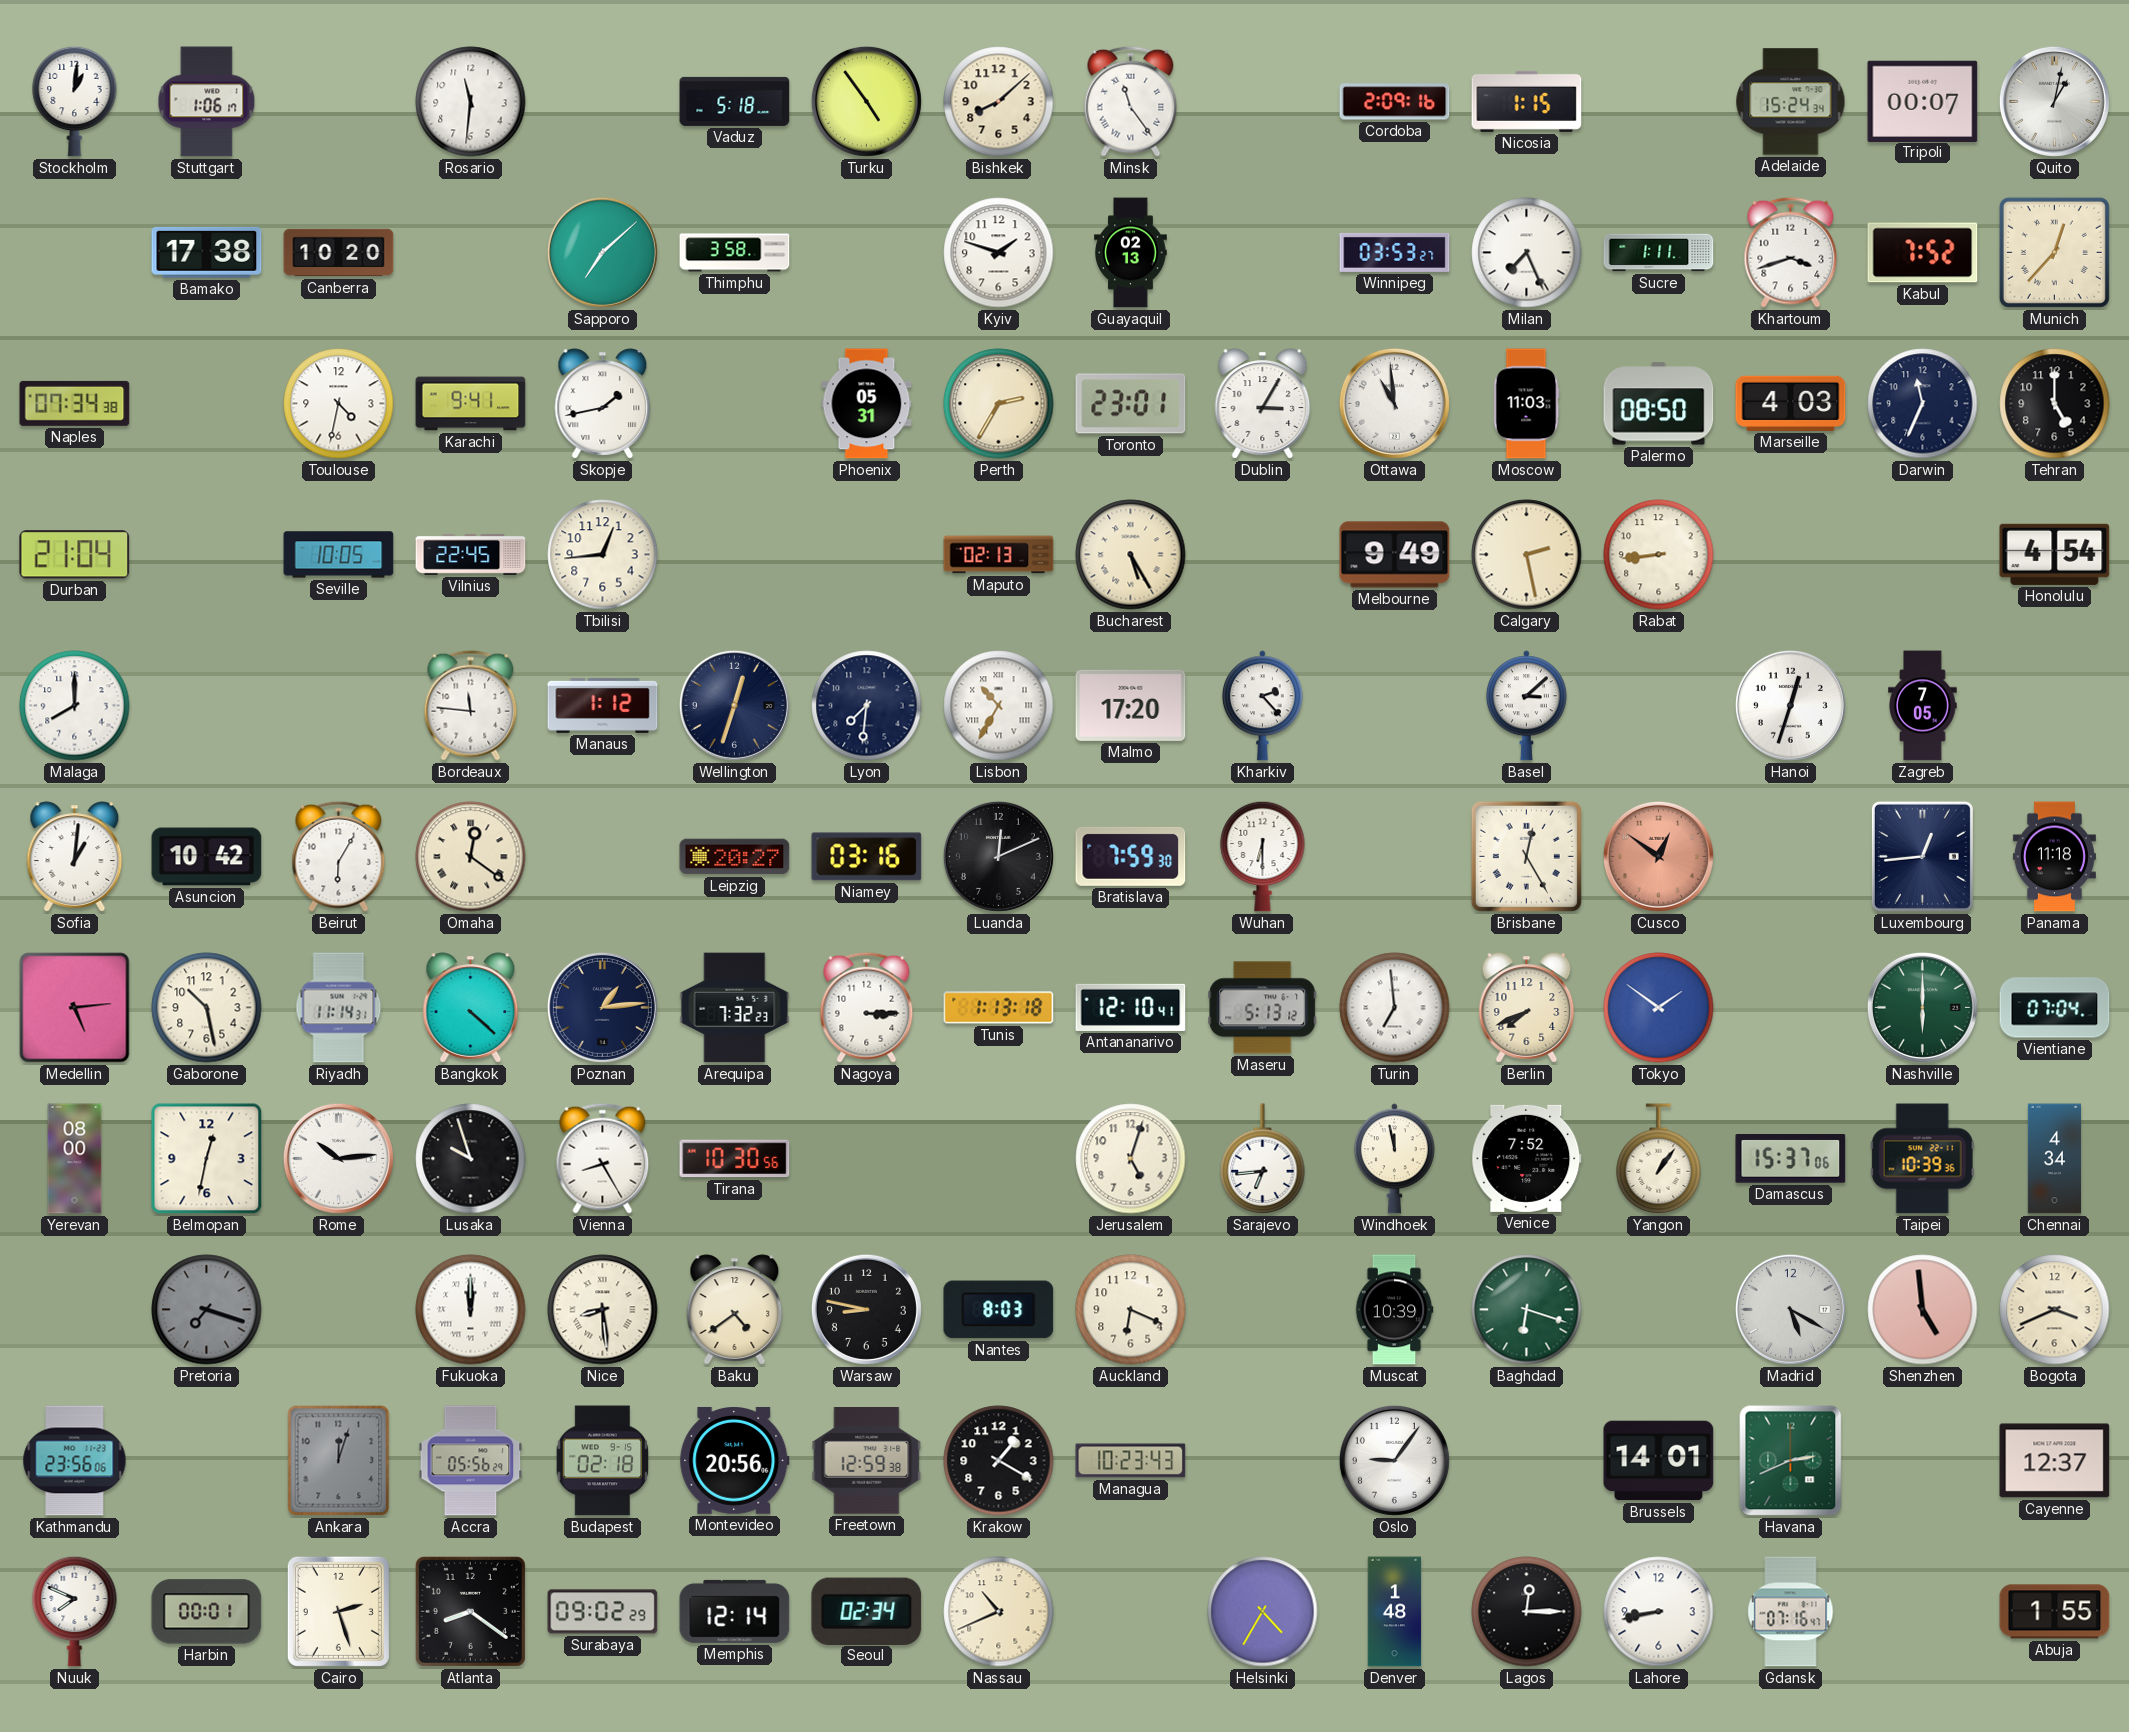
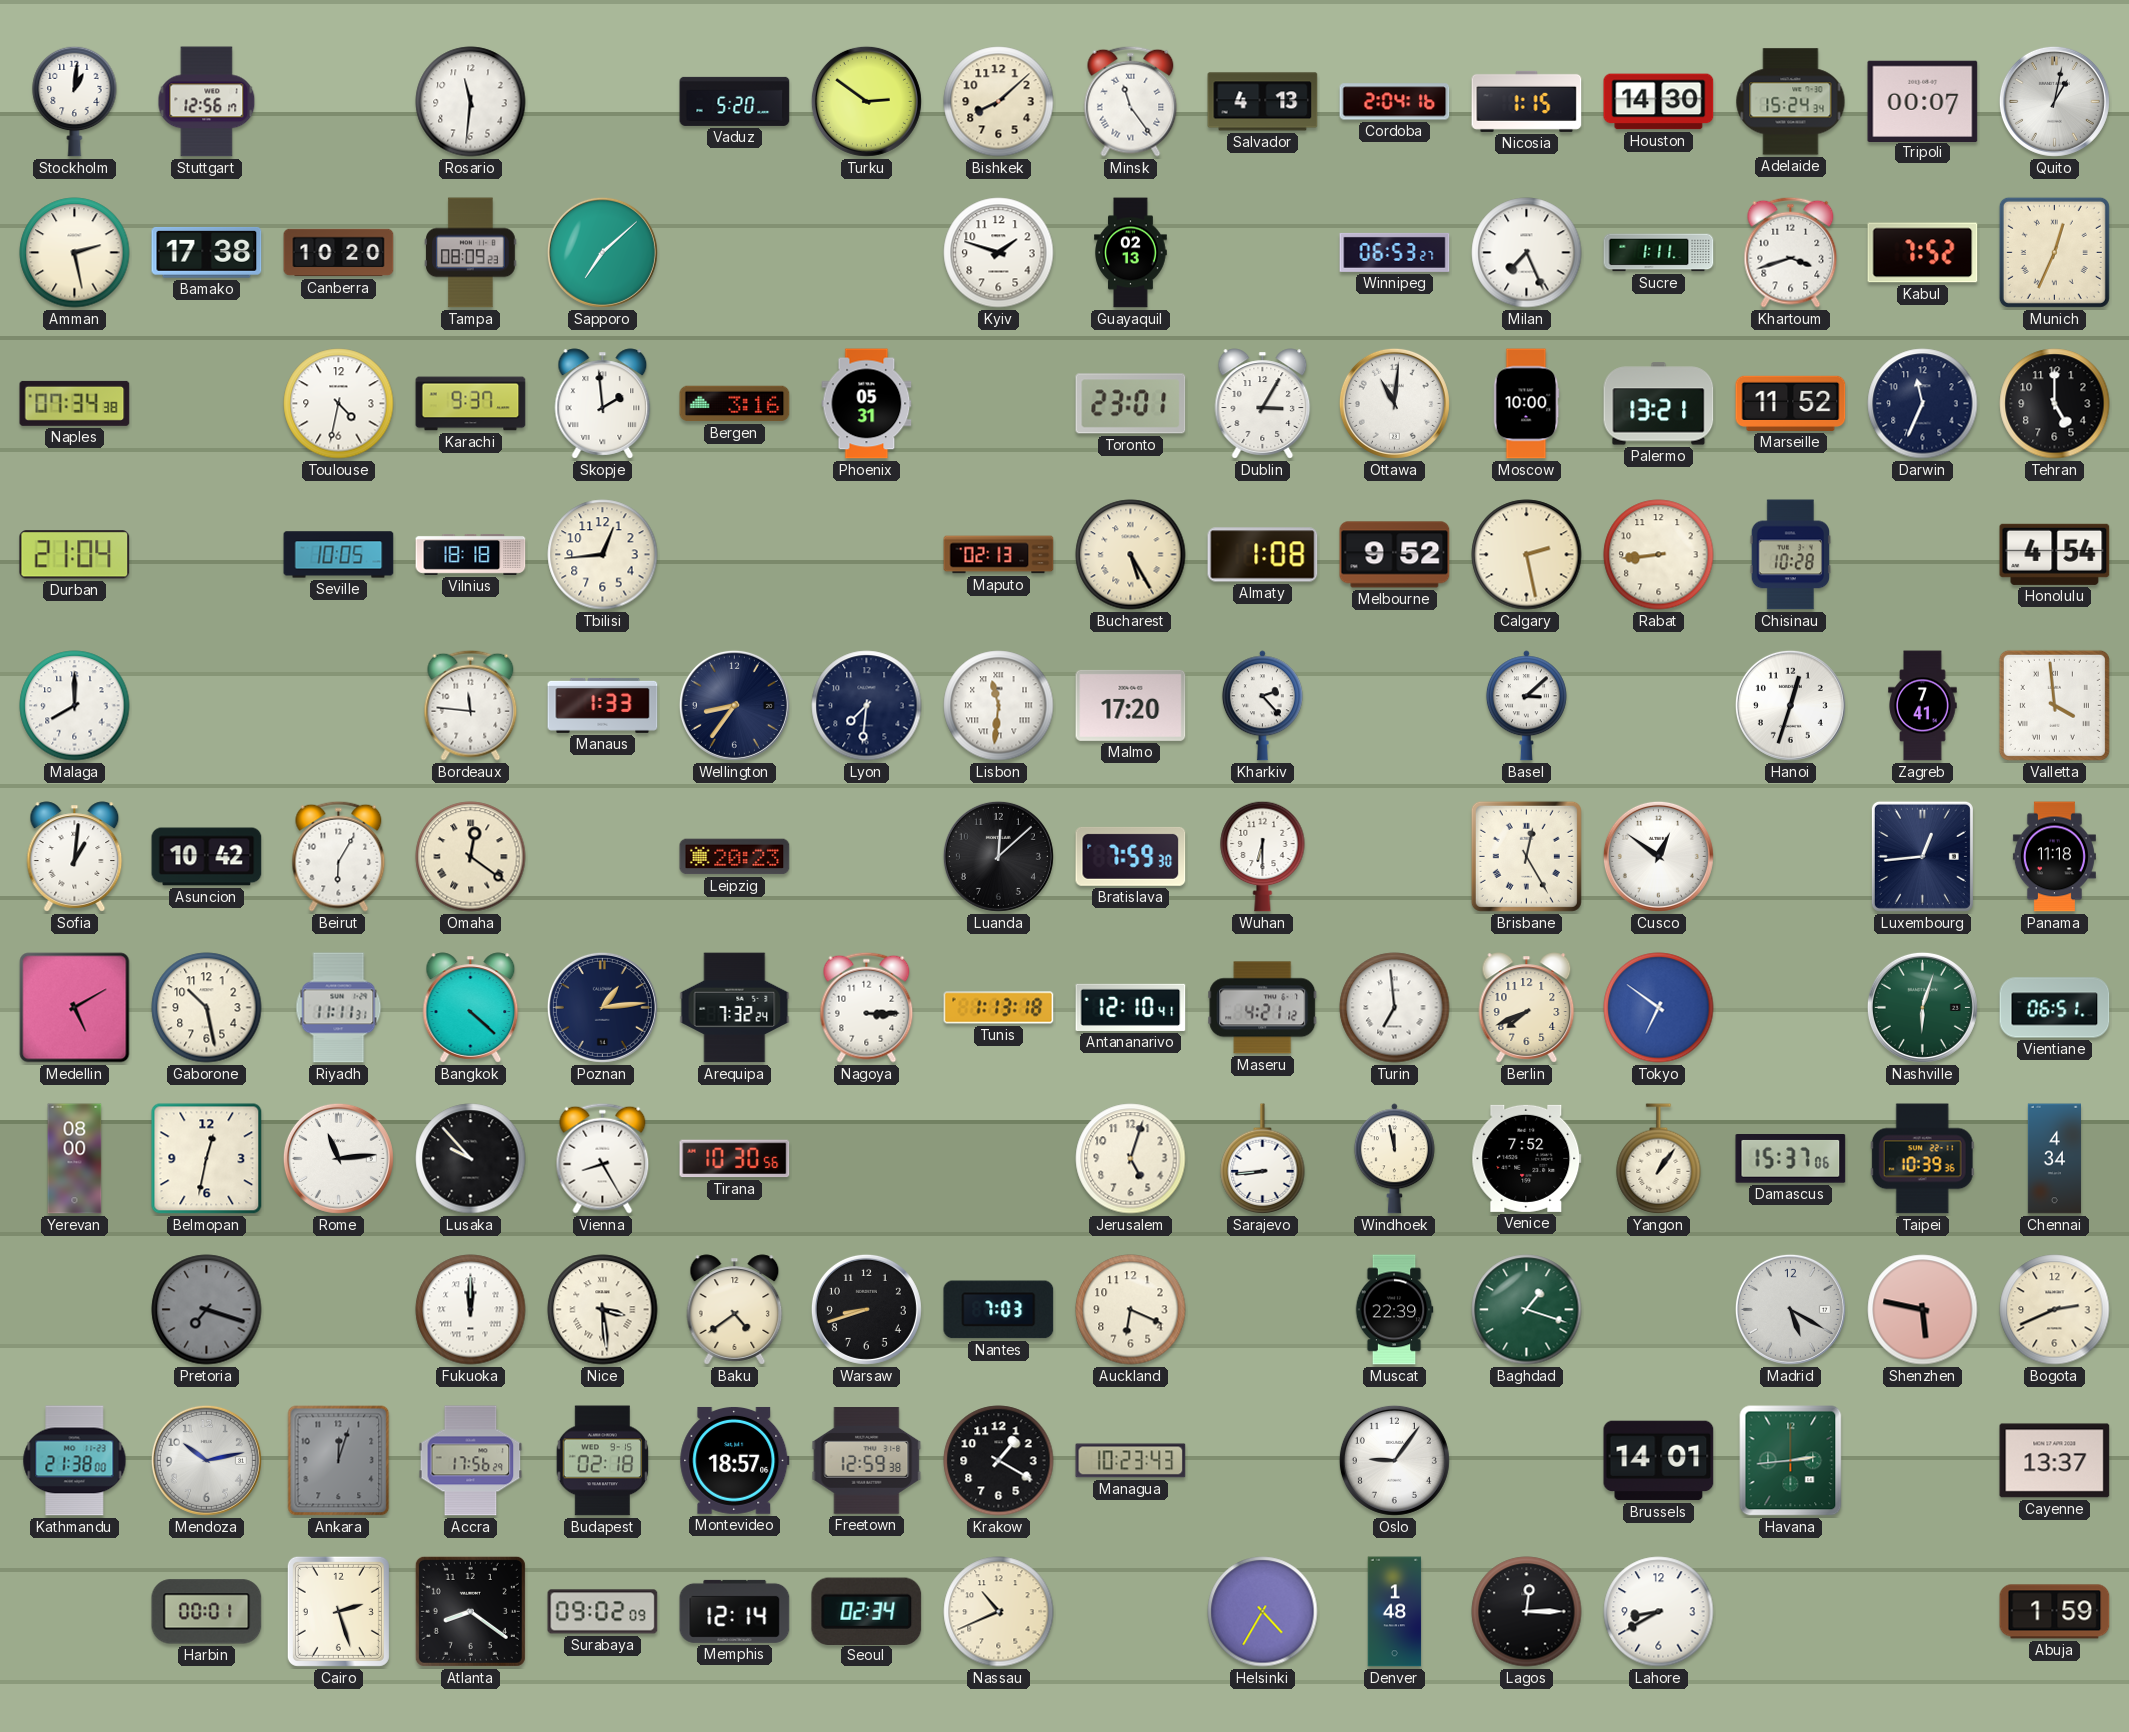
Stuttgart: 1:06 -> 12:56 (207, 102)
Vaduz: 5:18 -> 5:20 (735, 101)
Turku: 4:54 -> 2:51 (866, 101)
Salvador: none -> 4:13 (1263, 102)
Cordoba: 2:09 -> 2:04 (1395, 102)
Houston: none -> 14:30 (1659, 102)
Amman: none -> 2:28 (75, 253)
Tampa: none -> 08:09 (471, 253)
Thimphu: 3:58 -> none (735, 253)
Winnipeg: 03:53 -> 06:53 (1395, 252)
Munich: 12:37 -> 12:34 (2054, 252)
Karachi: 9:41 -> 9:37 (471, 404)
Skopje: 1:43 -> 1:59 (603, 404)
Bergen: none -> 3:16 (735, 404)
Perth: 2:35 -> none (999, 404)
Ottawa: 10:59 -> 11:01 (1394, 403)
Moscow: 11:03 -> 10:00 (1526, 404)
Palermo: 08:50 -> 13:21 (1659, 404)
Marseille: 4:03 -> 11:52 (1791, 403)
Vilnius: 22:45 -> 18:18 (471, 554)
Almaty: none -> 1:08 (1263, 555)
Melbourne: 9:49 -> 9:52 (1395, 555)
Chisinau: none -> 10:28 (1790, 555)
Manaus: 1:12 -> 1:33 (603, 705)
Wellington: 12:33 -> 8:36 (734, 705)
Lisbon: 10:35 -> 11:31 (999, 706)
Zagreb: 7:05 -> 7:41 (1923, 706)
Valletta: none -> 3:59 (2054, 705)
Leipzig: 20:27 -> 20:23 (735, 857)
Niamey: 03:16 -> none (867, 857)
Luanda: 12:11 -> 12:08 (998, 856)
Cusco dial: salmon -> white (1658, 856)
Medellin: 5:14 -> 5:10 (75, 1008)
Riyadh: 11:14 -> 11:11 (339, 1008)
Arequipa: 7:32:23 -> 7:32:24 (735, 1008)
Maseru: 5:13 -> 4:21 (1263, 1008)
Tokyo: 1:51 -> 6:51 (1659, 1008)
Nashville: 6:00 -> 6:03 (1922, 1007)
Vientiane: 07:04 -> 06:51 (2055, 1008)
Rome: 10:14 -> 11:14 (338, 1158)
Lusaka: 9:57 -> 9:53 (471, 1159)
Sarajevo: 6:44 -> 8:44 (1263, 1159)
Nice: 8:29 -> 3:29 (603, 1310)
Warsaw: 8:47 -> 8:42 (866, 1309)
Nantes: 8:03 -> 7:03 (999, 1310)
Muscat: 10:39 -> 22:39 (1394, 1310)
Baghdad: 6:18 -> 1:18 (1527, 1310)
Shenzhen: 4:59 -> 5:47 (1923, 1310)
Bogota: 3:41 -> 2:41 (2055, 1310)
Kathmandu: 23:56 -> 21:38 (75, 1461)
Mendoza: none -> 10:13 (206, 1460)
Accra: 05:56 -> 17:56 (471, 1461)
Montevideo: 20:56 -> 18:57 (735, 1460)
Havana: 2:41 -> 2:44 (1791, 1461)
Cayenne: 12:37 -> 13:37 (2055, 1461)
Nuuk: 7:49 -> none (75, 1611)
Surabaya: 09:02:29 -> 09:02:09 (603, 1612)
Lahore: 8:43 -> 8:40 (1659, 1612)
Gdansk: 07:16 -> none (1791, 1612)
Abuja: 1:55 -> 1:59 (2055, 1612)
